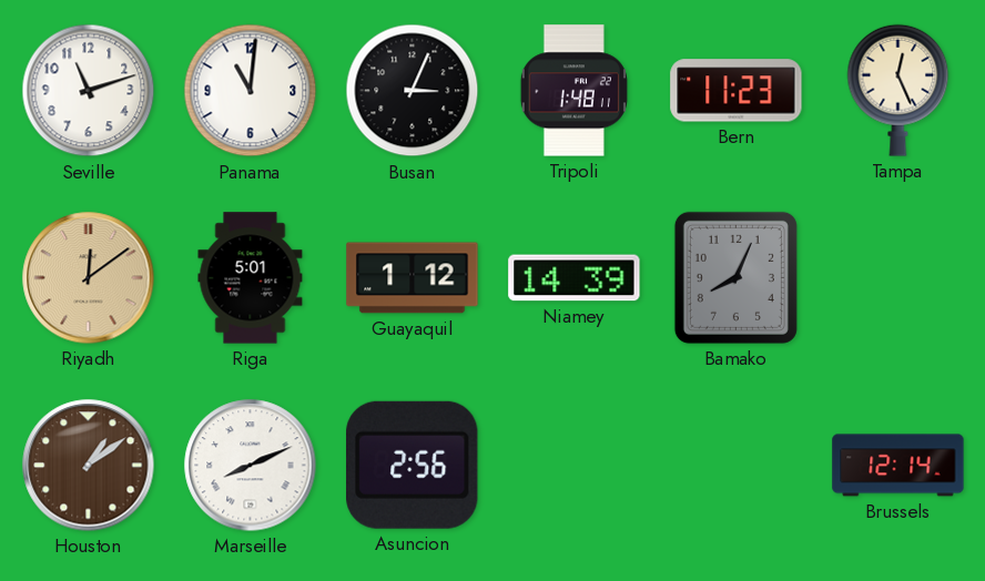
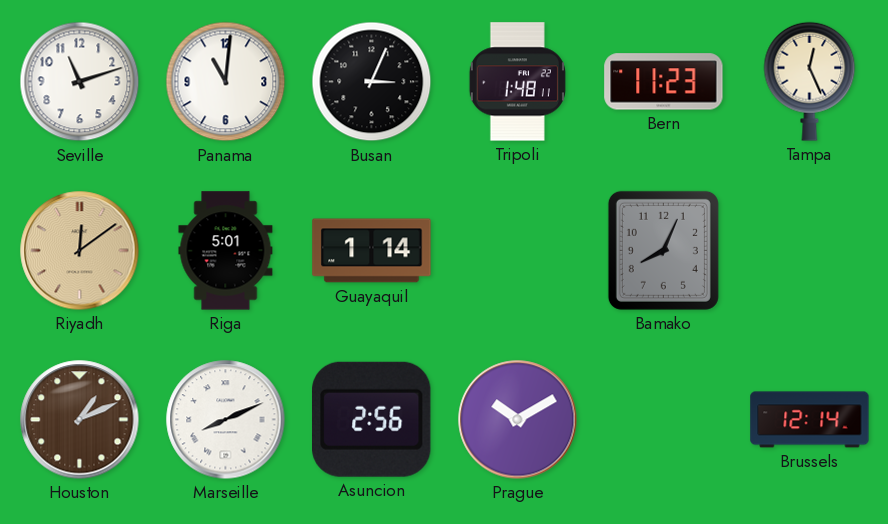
Guayaquil: 1:12 -> 1:14 (372, 251)
Niamey: 14:39 -> none (575, 278)
Houston: 1:09 -> 1:11 (80, 420)
Prague: none -> 10:10 (518, 420)
